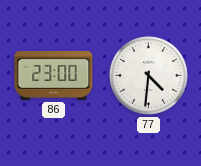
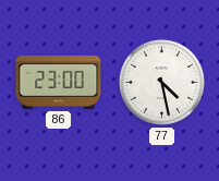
77: 4:31 -> 4:28 (162, 83)
